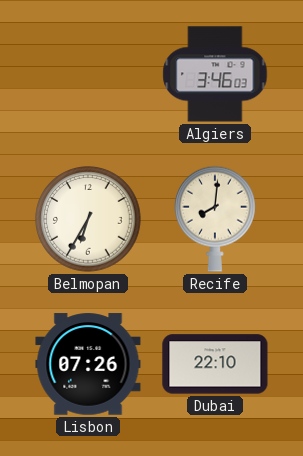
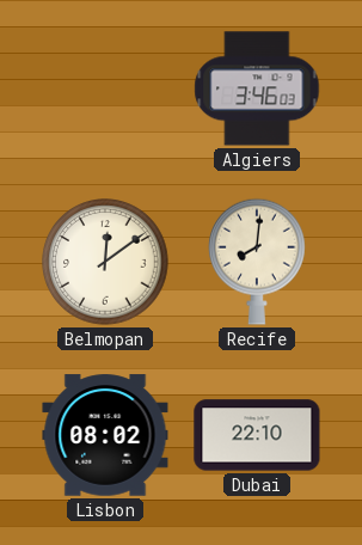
Belmopan: 6:35 -> 12:09 (105, 262)
Lisbon: 07:26 -> 08:02 (105, 435)
